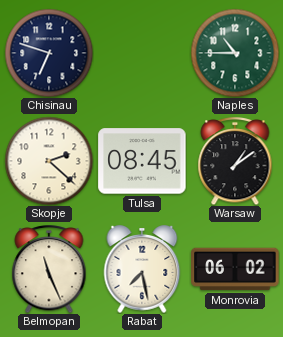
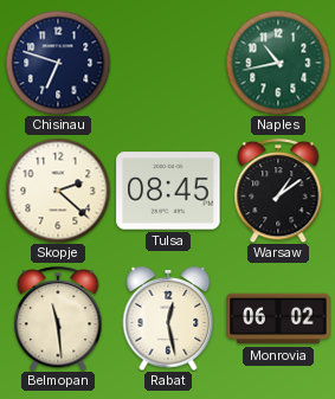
Naples: 10:45 -> 10:43 (278, 63)
Belmopan: 11:26 -> 11:29 (58, 318)
Rabat: 7:28 -> 12:28 (168, 318)
